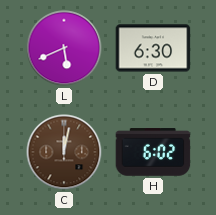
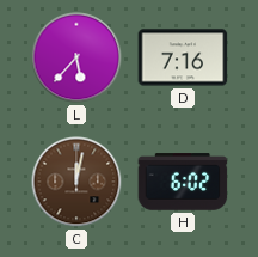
L: 5:41 -> 5:37 (76, 57)
D: 6:30 -> 7:16 (183, 57)
